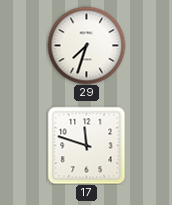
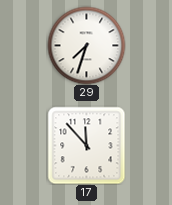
17: 11:48 -> 11:53 (86, 145)
